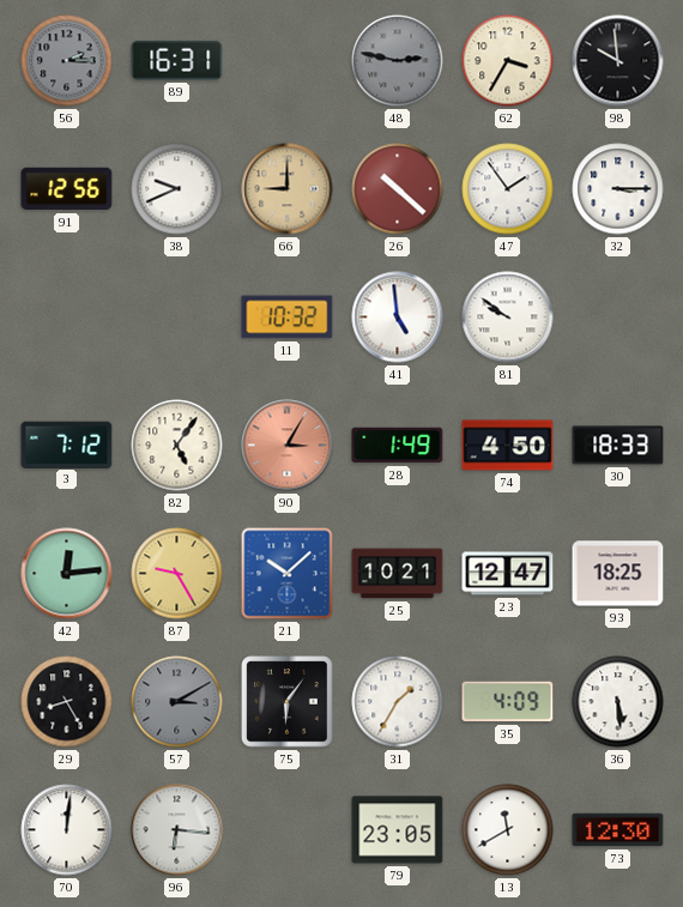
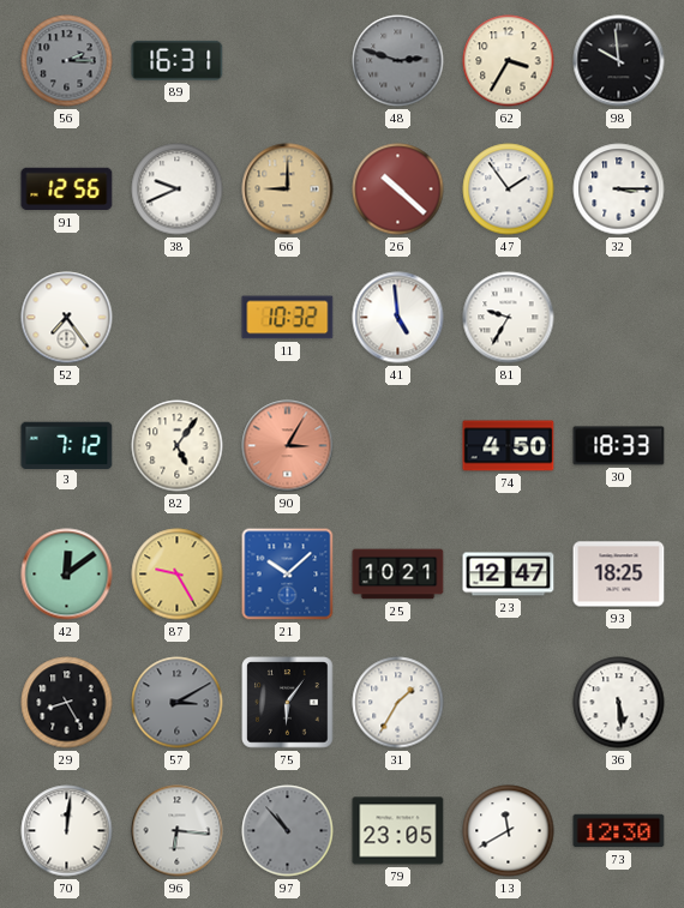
48: 2:47 -> 2:48 (398, 61)
52: none -> 7:24 (67, 318)
81: 9:51 -> 9:35 (509, 318)
28: 1:49 -> none (398, 446)
42: 12:14 -> 12:09 (67, 575)
35: 4:09 -> none (508, 702)
97: none -> 10:53 (288, 831)
